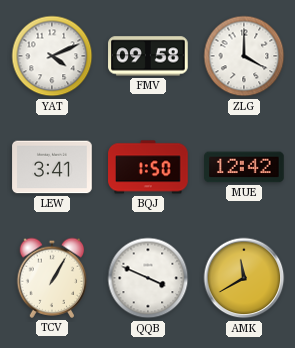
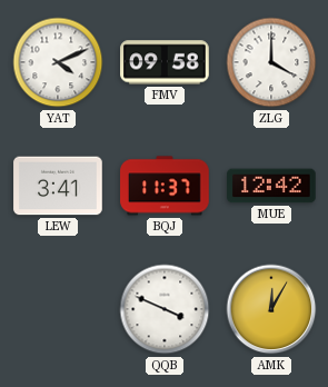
BQJ: 1:50 -> 11:37 (165, 186)
TCV: 1:05 -> none (52, 278)
AMK: 11:40 -> 12:05 (271, 309)
